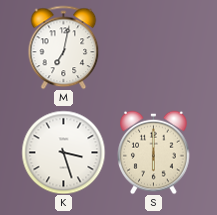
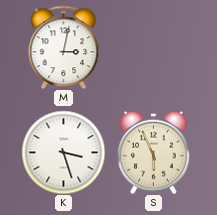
M: 7:02 -> 3:02 (64, 47)
S: 6:00 -> 5:56 (154, 152)
